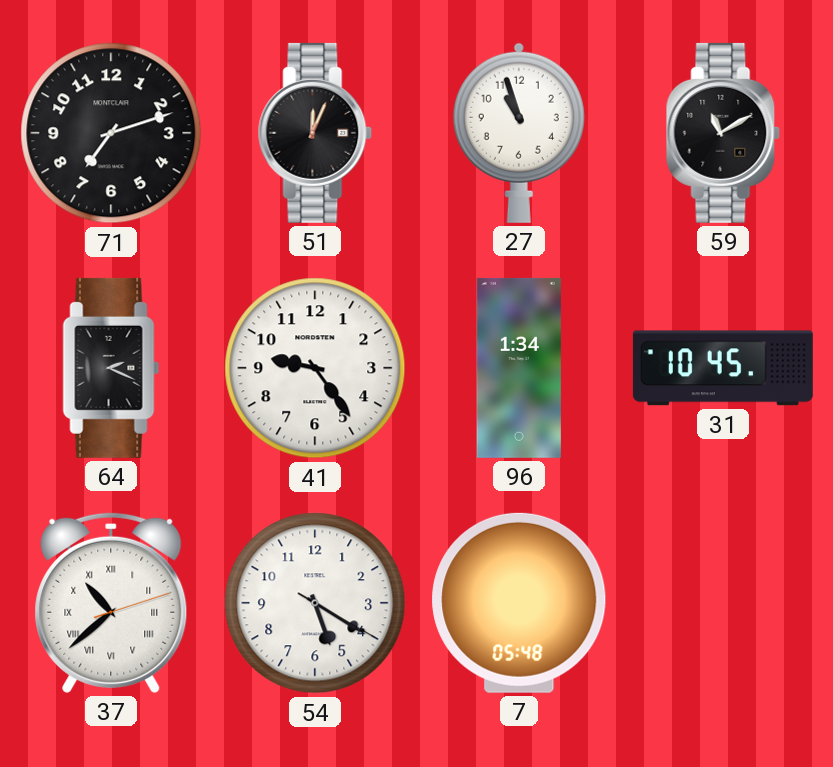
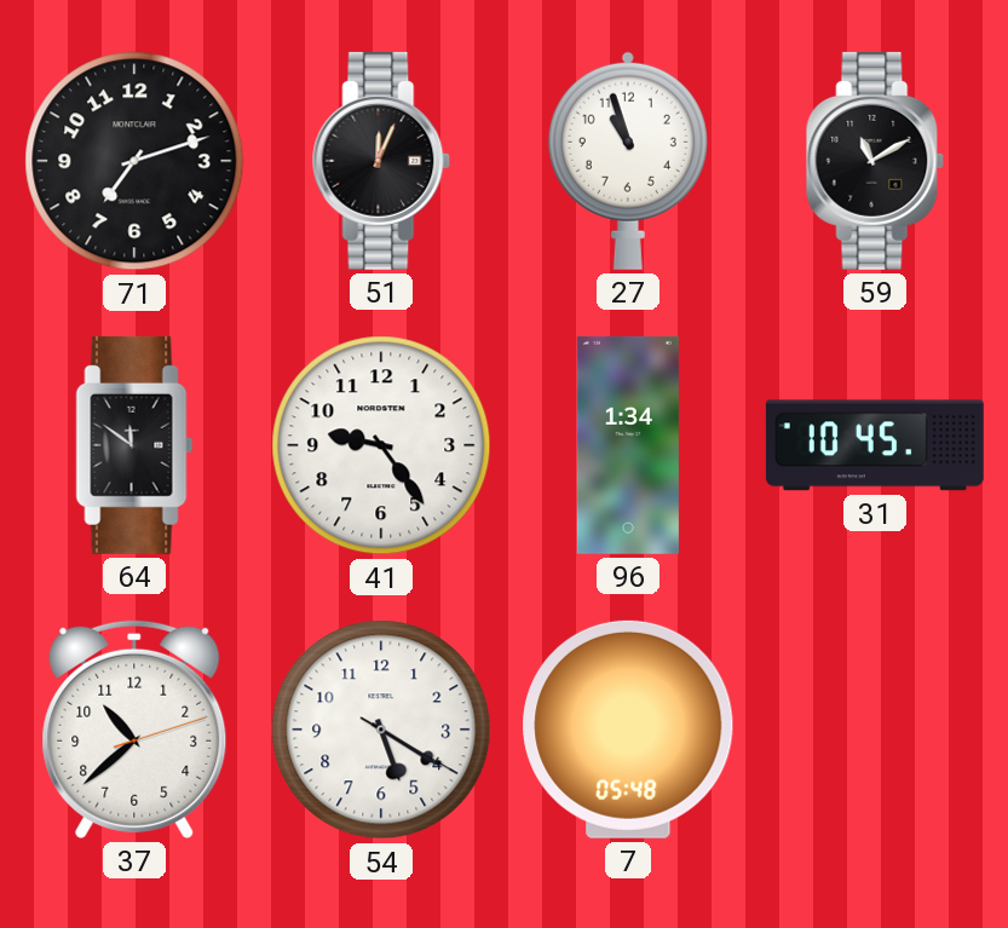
64: 2:19 -> 11:51 (134, 445)
37 numerals: Roman -> Arabic (134, 730)
